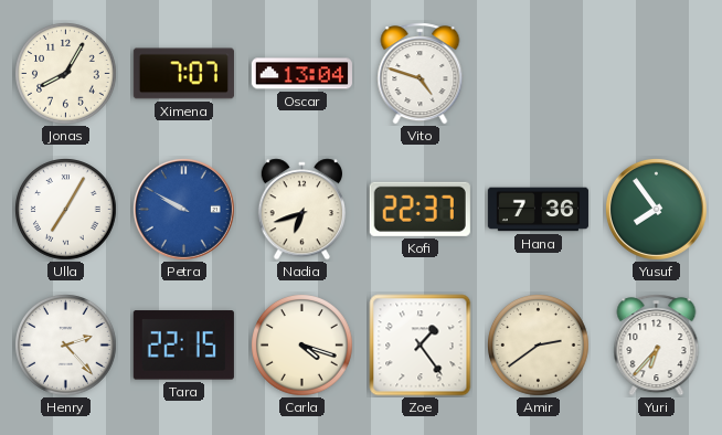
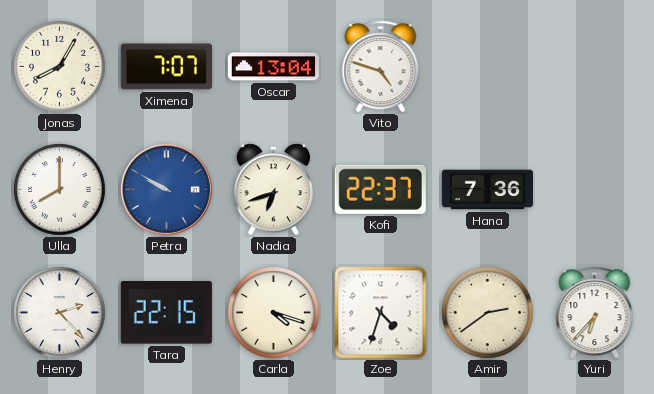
Ulla: 7:05 -> 8:00 (60, 190)
Yusuf: 7:54 -> none (656, 209)
Zoe: 1:24 -> 4:33 (381, 313)
